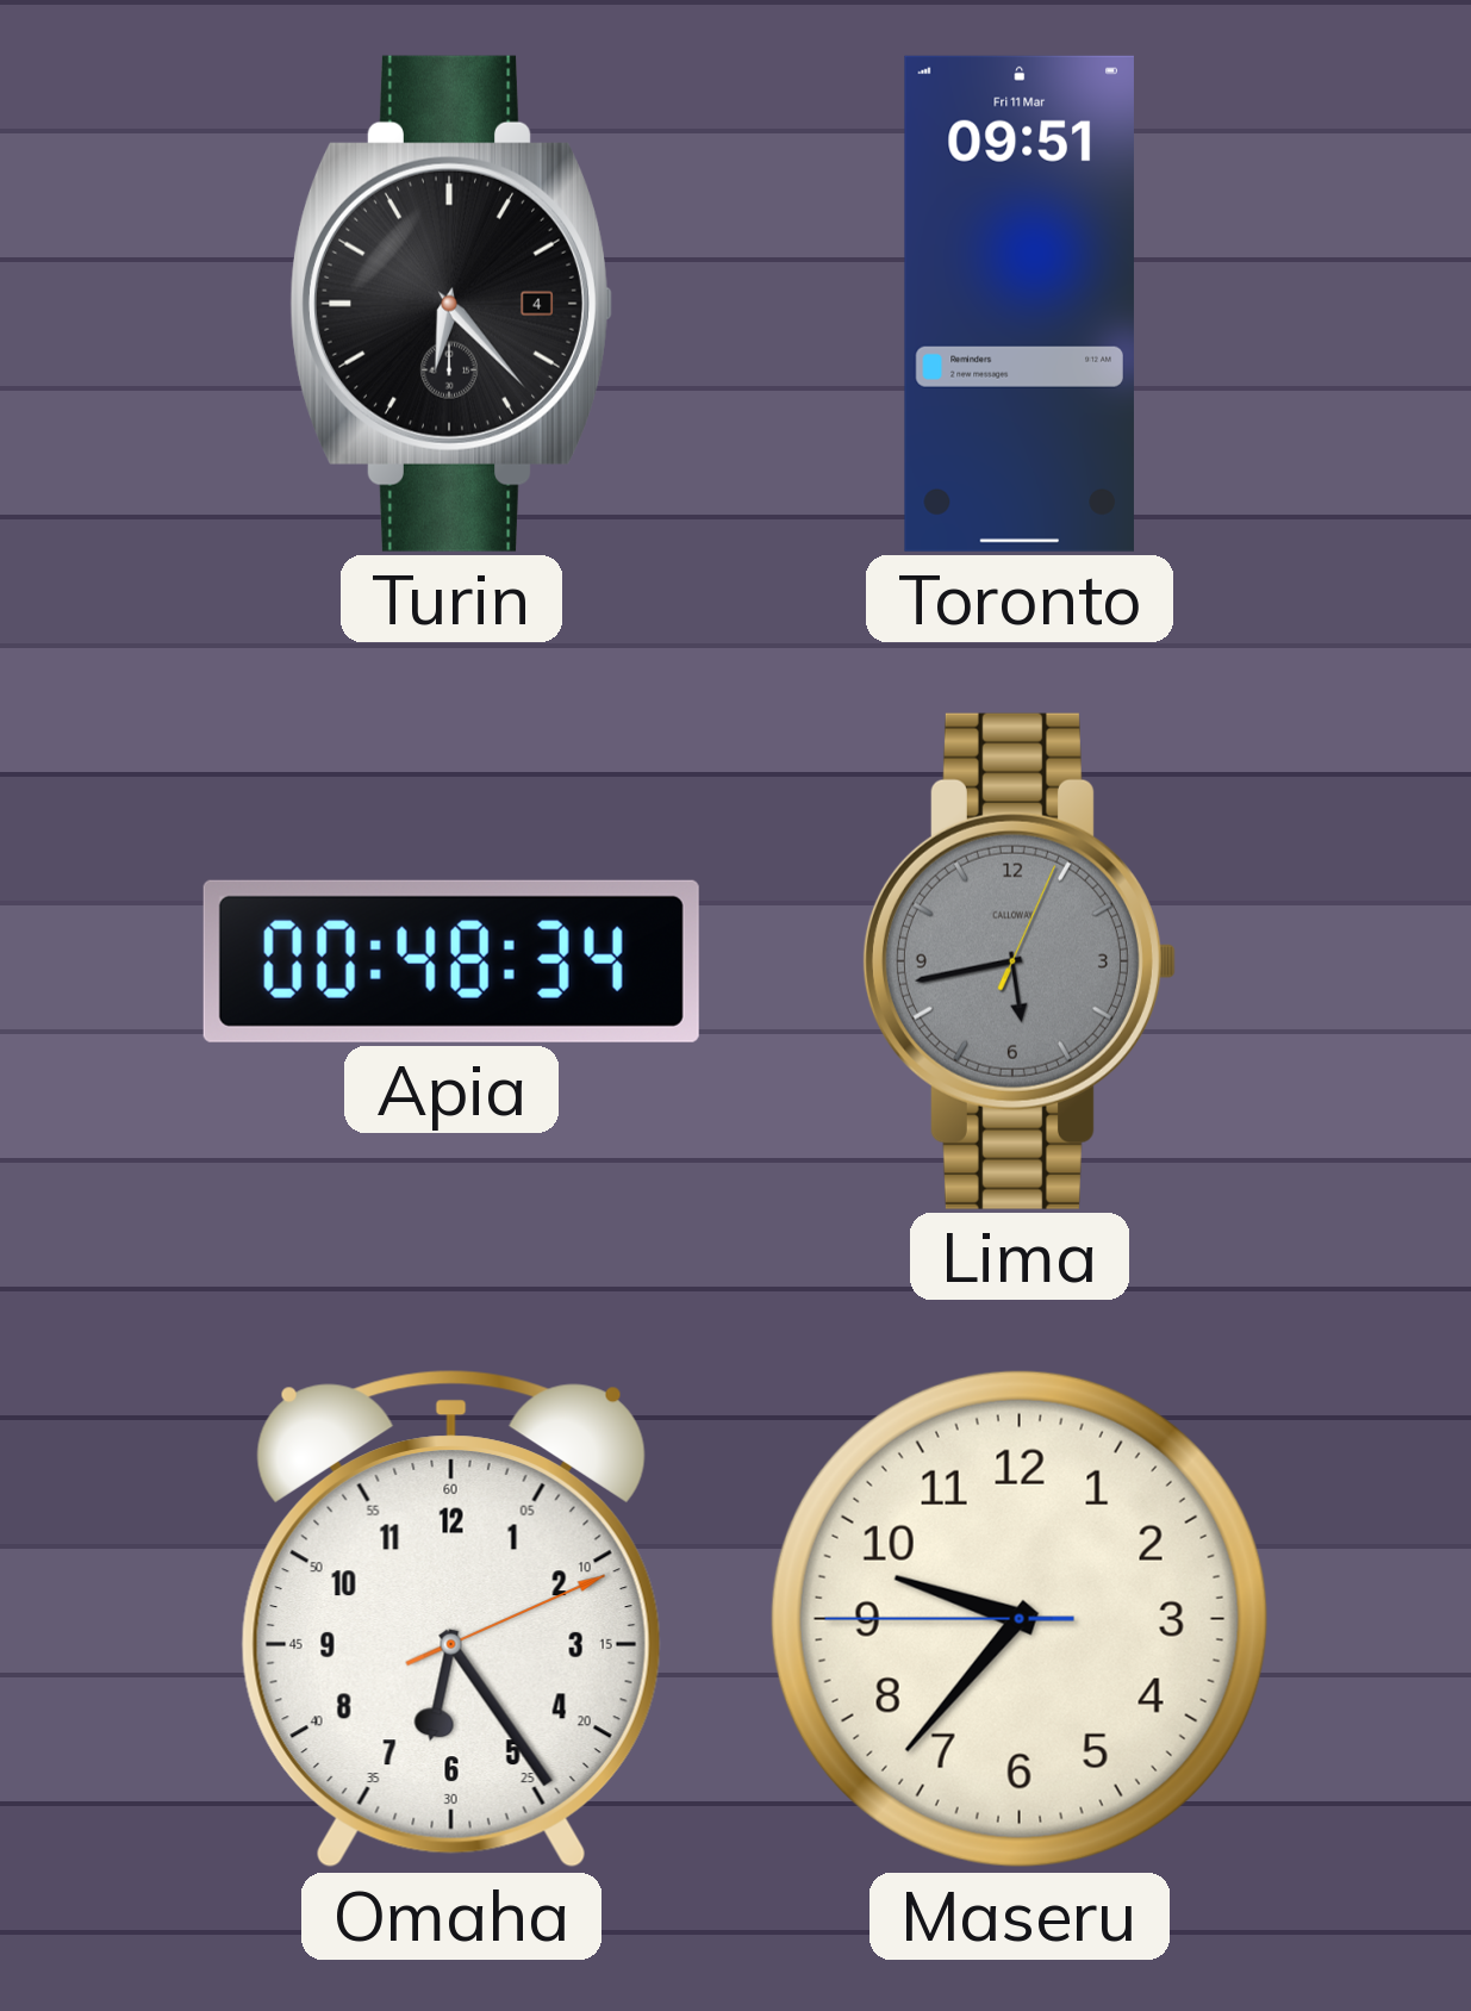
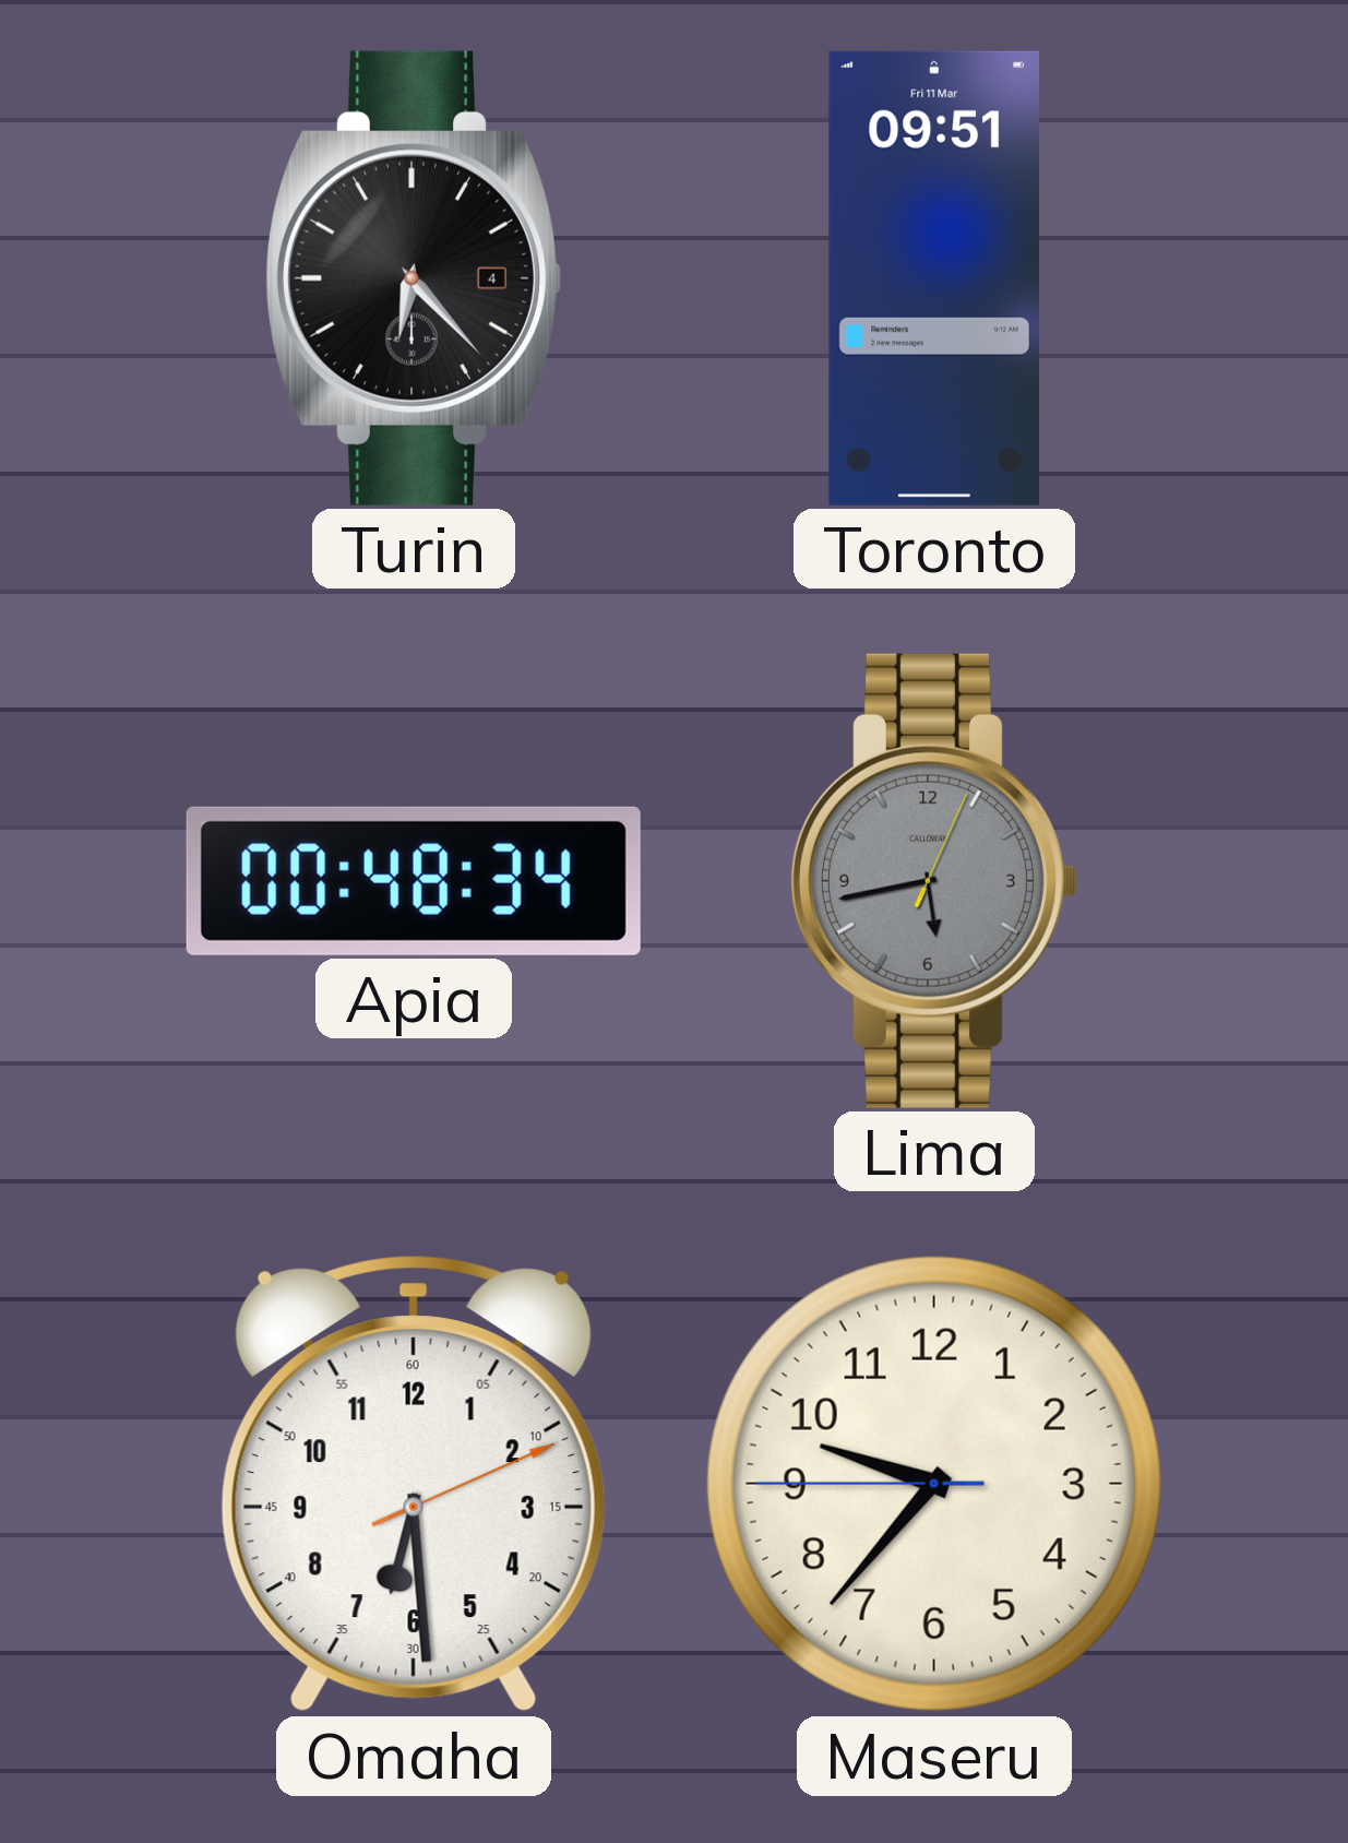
Omaha: 6:24 -> 6:29 (414, 1485)
